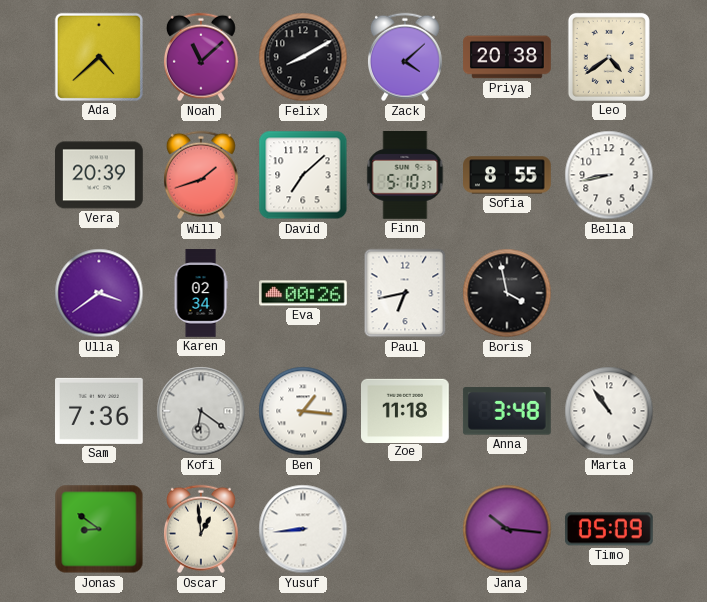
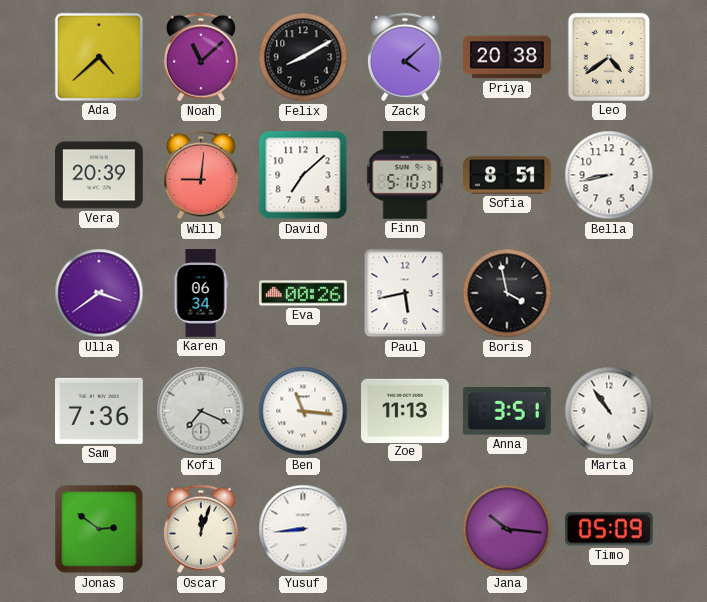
Will: 1:42 -> 9:01 (201, 175)
Sofia: 8:55 -> 8:51 (508, 175)
Karen: 02:34 -> 06:34 (201, 293)
Paul: 6:43 -> 5:43 (405, 293)
Kofi: 6:21 -> 7:19 (201, 411)
Ben: 1:16 -> 11:16 (303, 411)
Zoe: 11:18 -> 11:13 (406, 410)
Anna: 3:48 -> 3:51 (507, 411)
Jonas: 8:51 -> 2:51 (99, 529)
Oscar: 12:59 -> 12:03 (201, 529)
